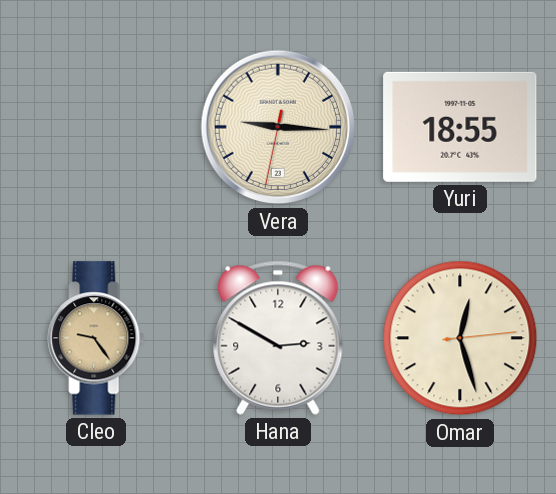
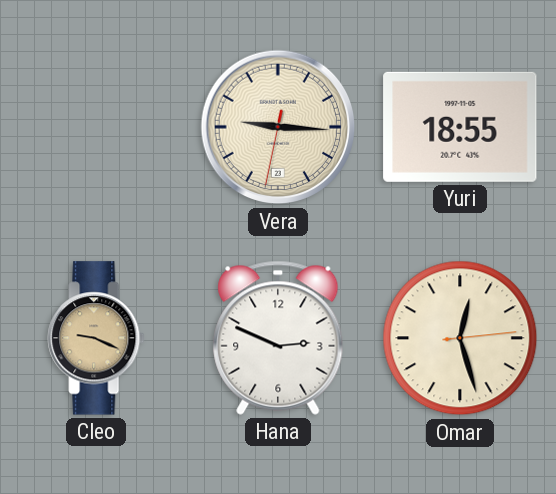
Cleo: 9:24 -> 9:19 (96, 338)
Hana: 2:50 -> 2:49 (278, 338)
